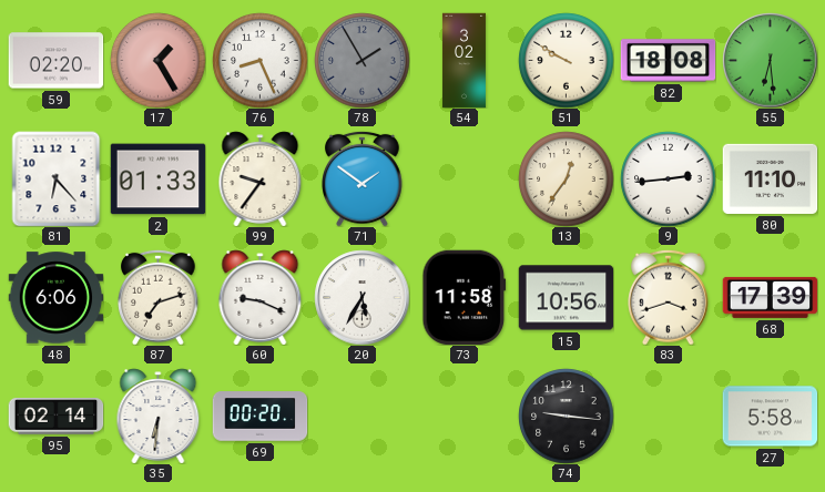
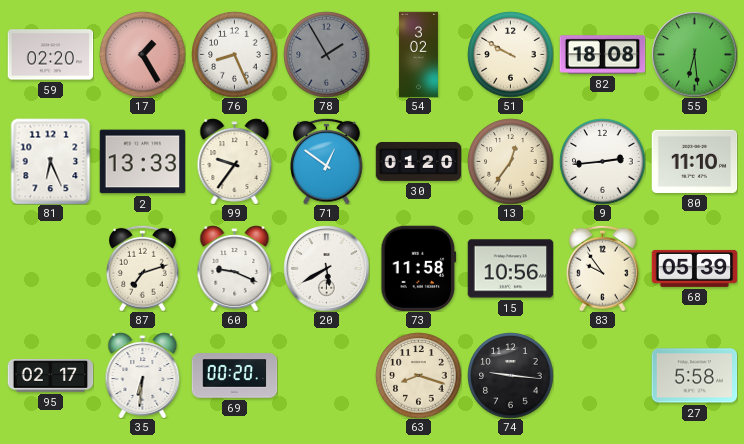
81: 6:23 -> 6:26 (51, 161)
2: 01:33 -> 13:33 (142, 162)
71: 1:51 -> 12:51 (327, 161)
30: none -> 01:20 (418, 161)
48: 6:06 -> none (55, 298)
20: 5:35 -> 5:40 (326, 268)
83: 3:42 -> 9:54 (603, 268)
68: 17:39 -> 05:39 (694, 268)
95: 02:14 -> 02:17 (50, 376)
63: none -> 8:18 (418, 375)
